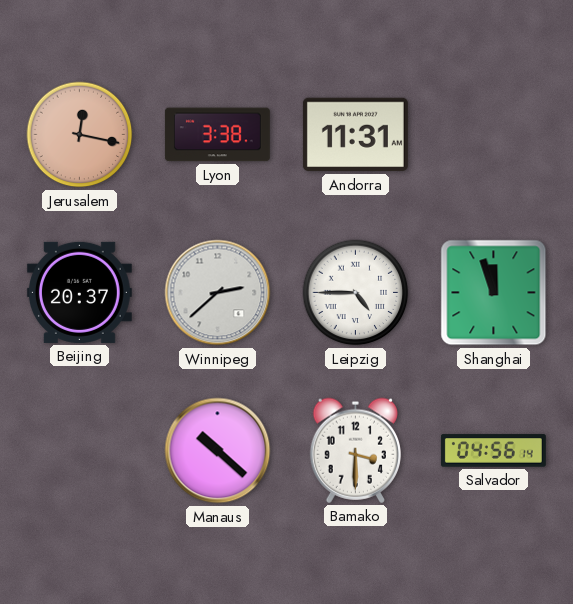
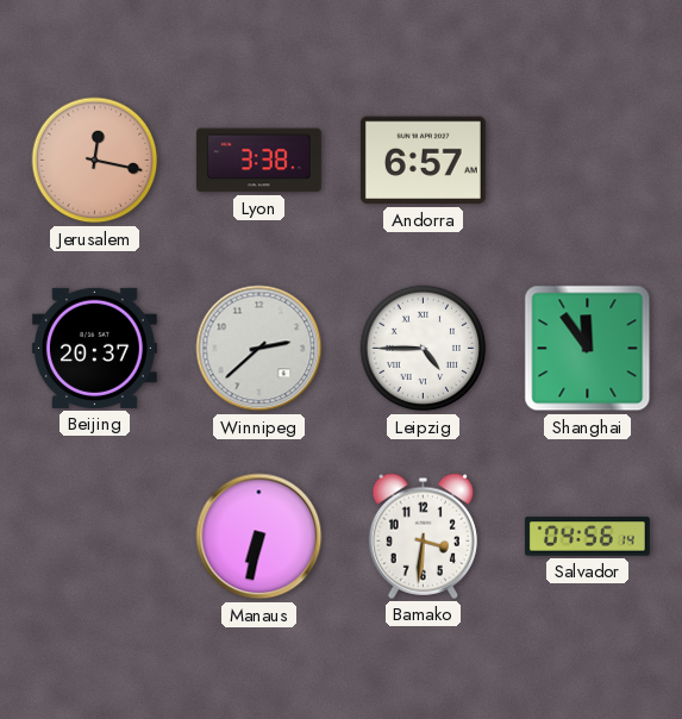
Andorra: 11:31 -> 6:57 (423, 161)
Shanghai: 11:57 -> 11:54 (588, 349)
Manaus: 10:22 -> 6:32 (259, 537)
Bamako: 3:30 -> 3:31 (423, 536)
